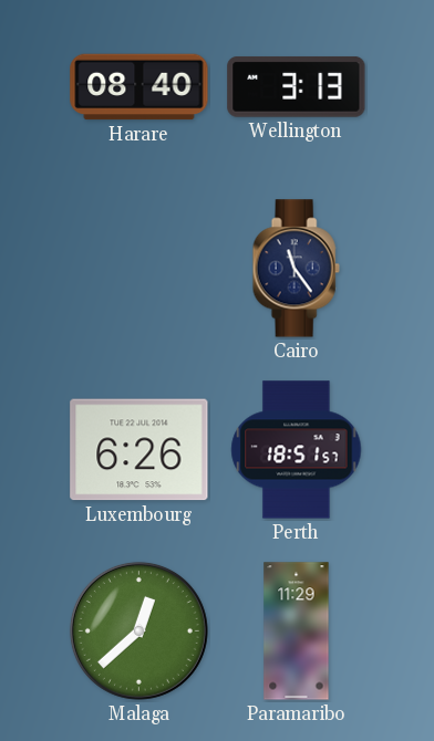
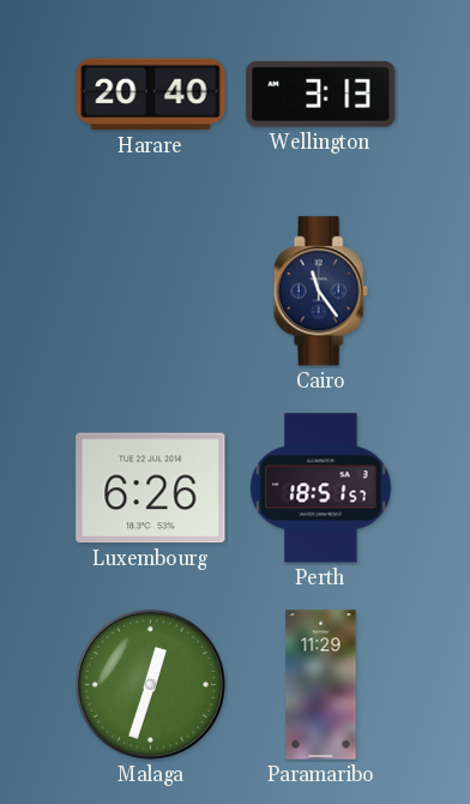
Harare: 08:40 -> 20:40 (151, 95)
Malaga: 12:38 -> 12:33 (150, 684)
